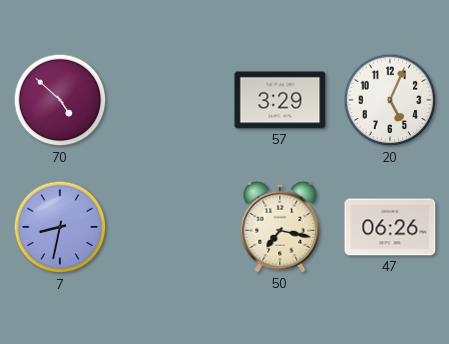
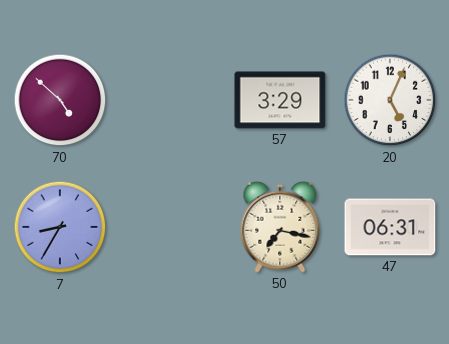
7: 8:32 -> 8:35 (60, 227)
47: 06:26 -> 06:31 (390, 227)
